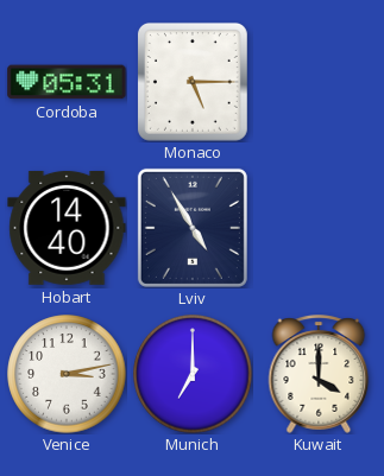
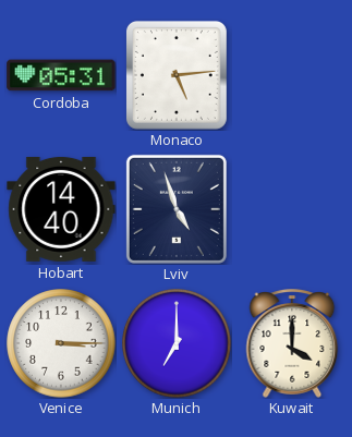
Monaco: 5:15 -> 5:14 (177, 75)
Lviv: 4:55 -> 4:57 (177, 209)
Venice: 3:13 -> 3:15 (61, 343)
